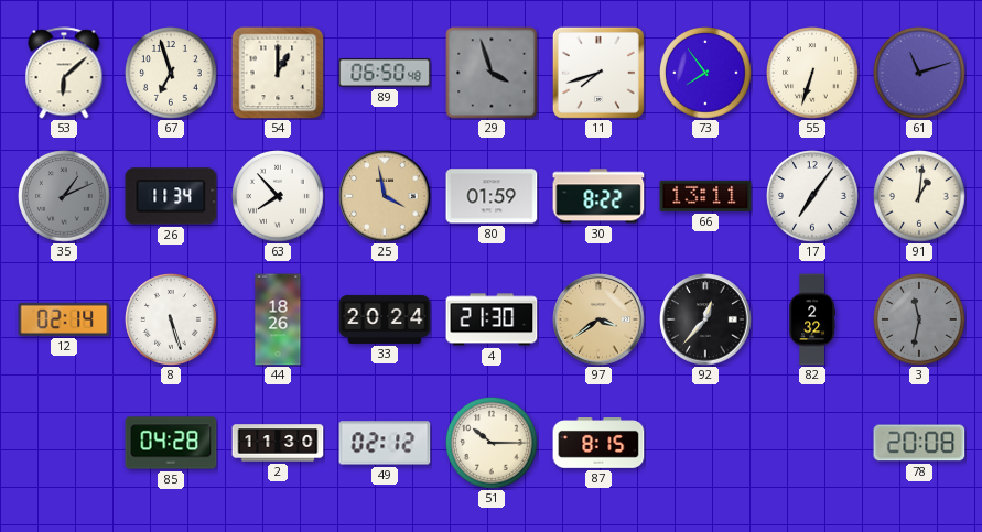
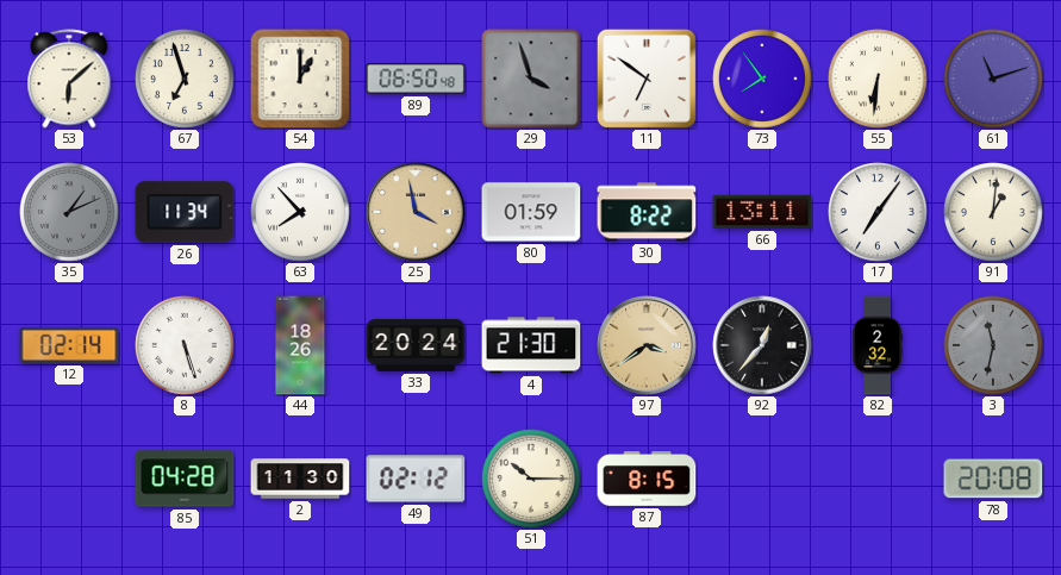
11: 7:42 -> 6:51 (647, 79)
55: 6:33 -> 6:31 (879, 80)
